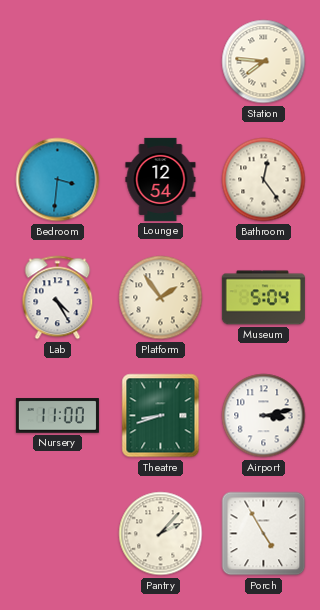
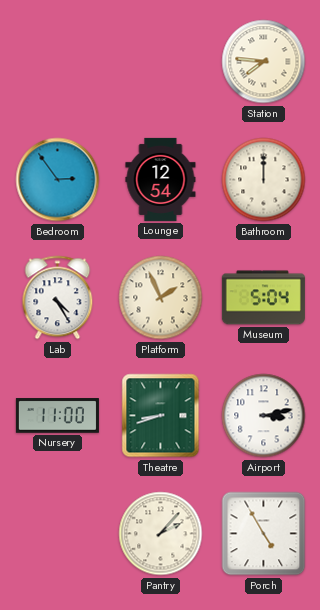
Bedroom: 3:31 -> 2:54 (58, 180)
Bathroom: 12:24 -> 12:00 (264, 180)
Platform: 1:54 -> 1:56 (161, 298)
